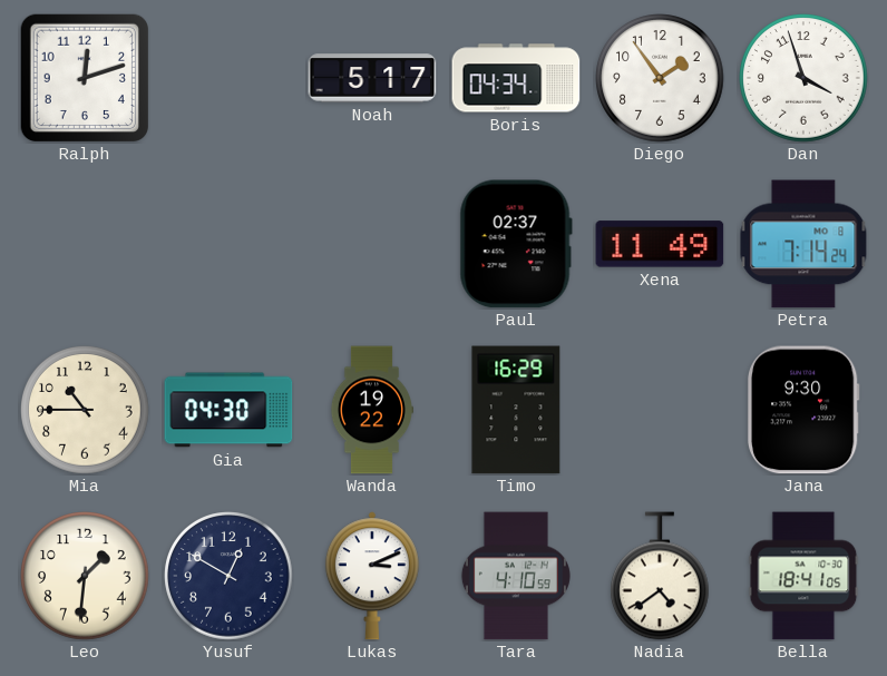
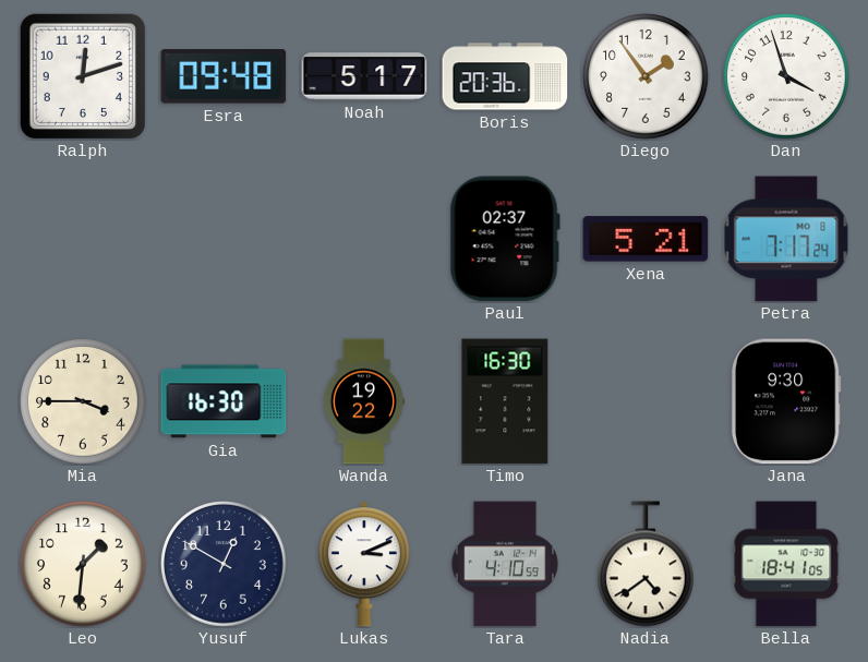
Esra: none -> 09:48 (224, 77)
Boris: 04:34 -> 20:36 (505, 76)
Xena: 11:49 -> 5:21 (646, 239)
Petra: 7:14 -> 7:17 (786, 239)
Mia: 10:45 -> 3:45 (83, 401)
Gia: 04:30 -> 16:30 (224, 401)
Timo: 16:29 -> 16:30 (505, 401)
